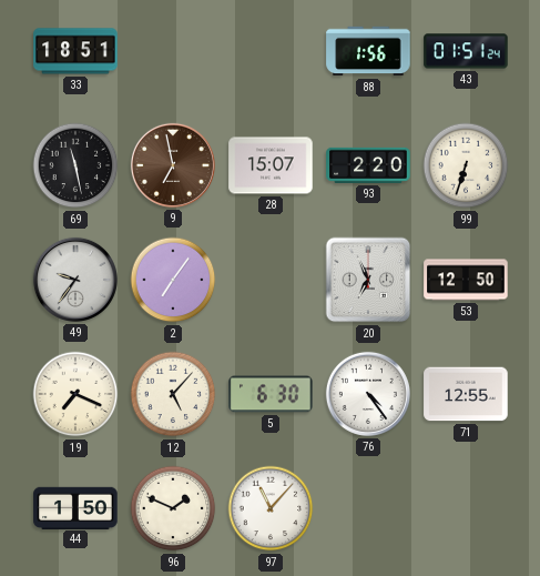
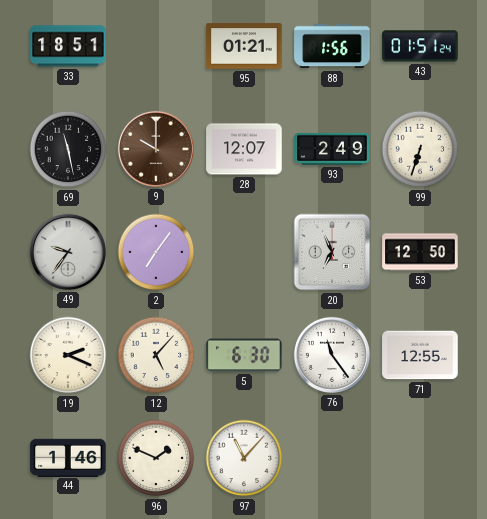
95: none -> 01:21 (244, 46)
9: 6:58 -> 10:00 (156, 149)
28: 15:07 -> 12:07 (244, 149)
93: 2:20 -> 2:49 (332, 149)
19: 7:19 -> 2:19 (68, 355)
76: 4:24 -> 11:24 (332, 355)
44: 1:50 -> 1:46 (68, 457)
